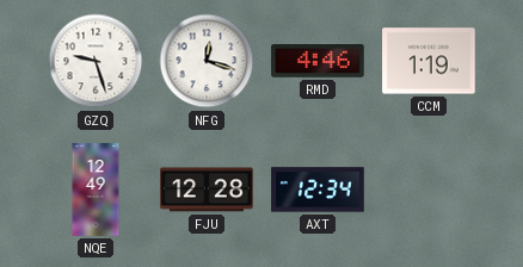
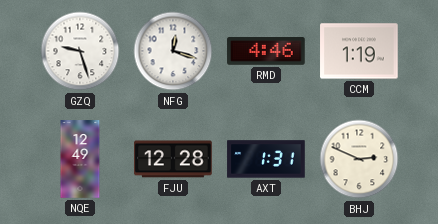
AXT: 12:34 -> 1:31 (266, 159)
BHJ: none -> 2:49 (359, 159)
